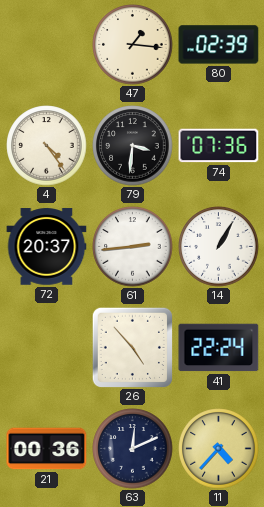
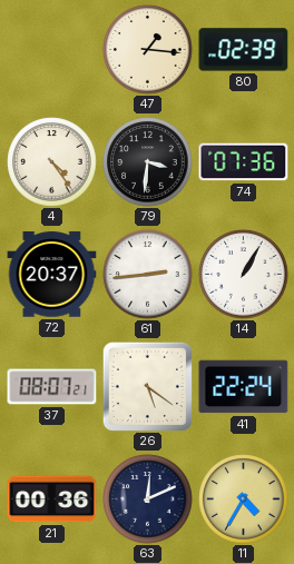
37: none -> 08:07 (52, 387)
26: 4:53 -> 5:21 (147, 386)
11: 4:37 -> 4:35 (244, 499)
